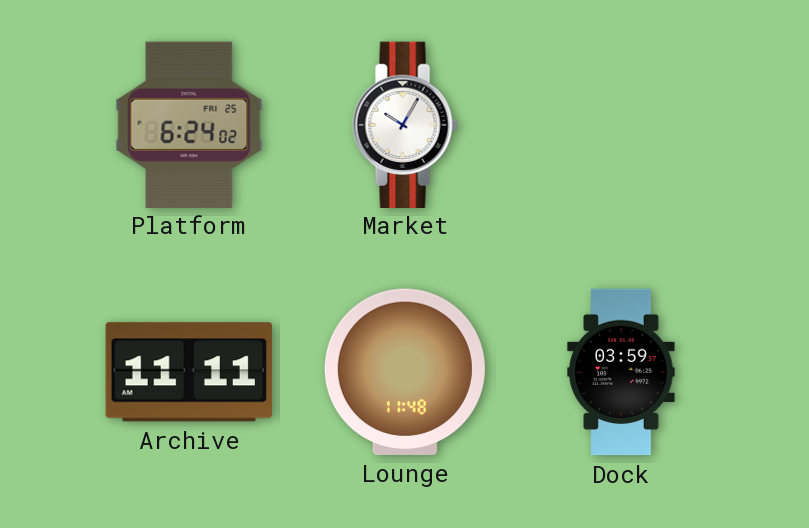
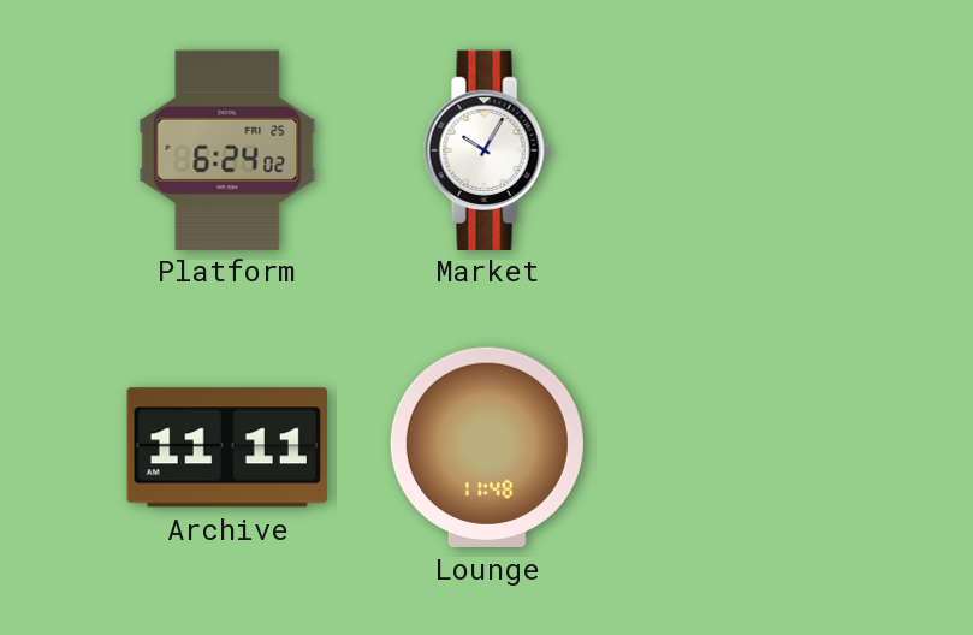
Dock: 03:59 -> none (621, 372)
